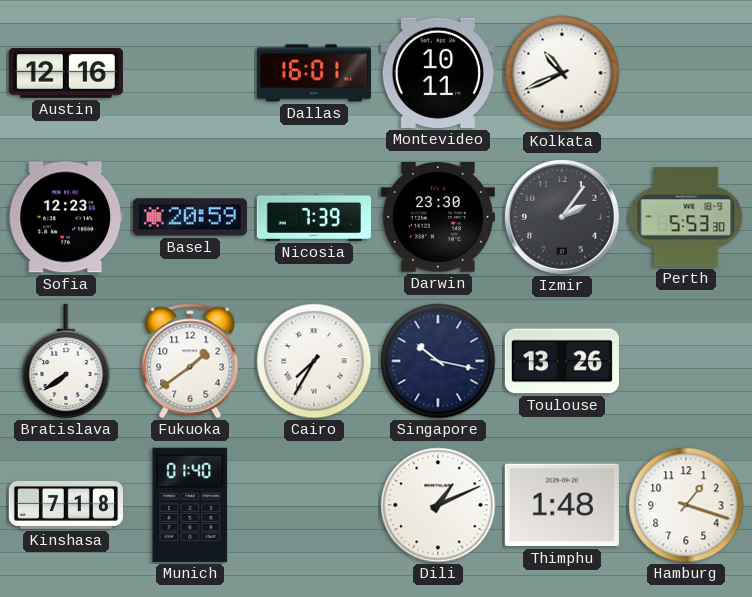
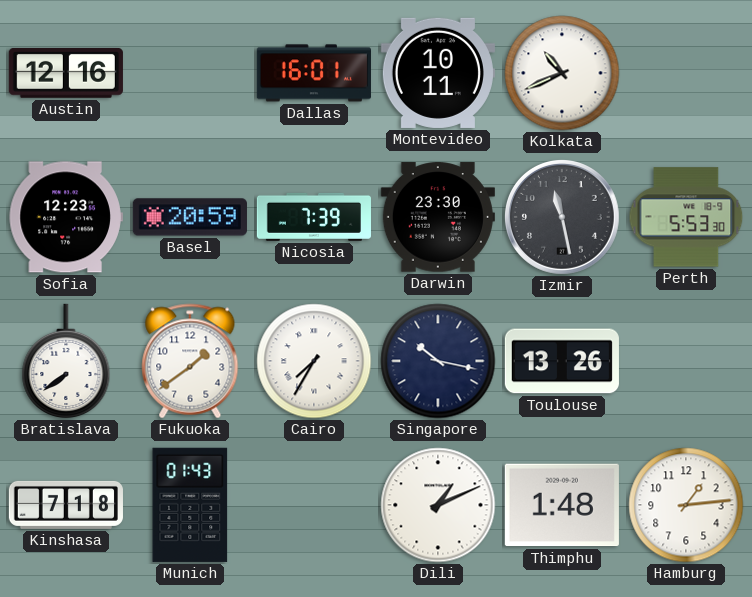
Izmir: 2:06 -> 11:28 (562, 217)
Munich: 01:40 -> 01:43 (190, 505)
Hamburg: 1:18 -> 1:14 (686, 505)
